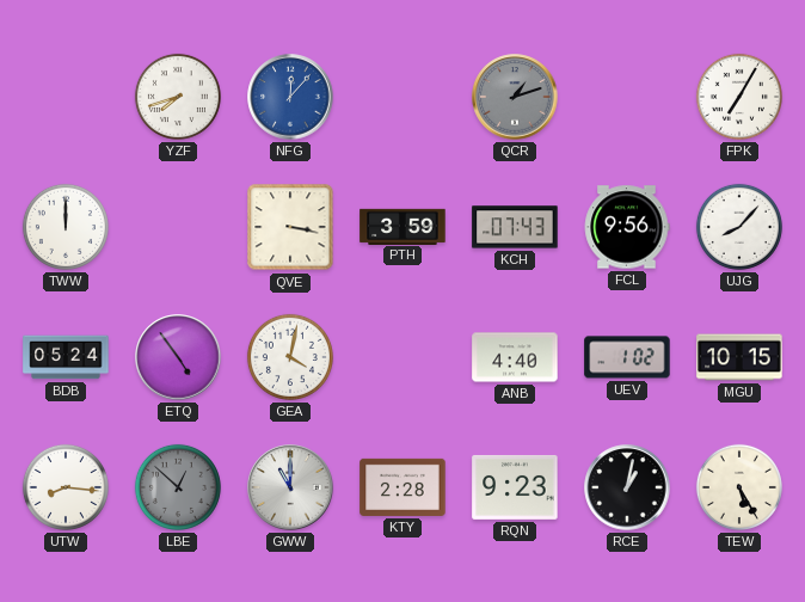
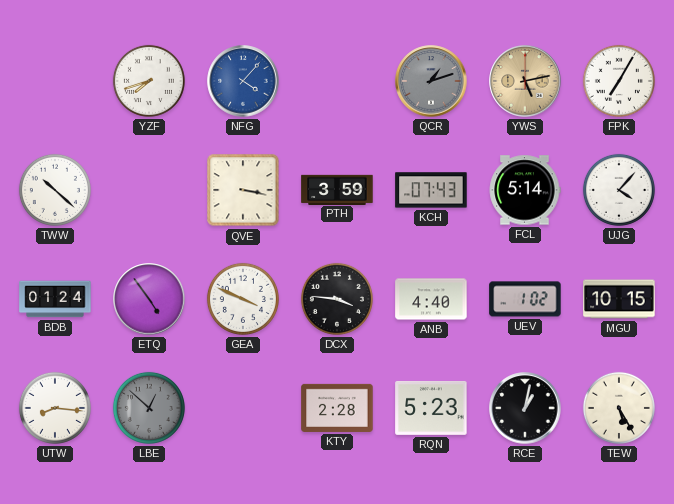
NFG: 12:07 -> 4:07 (243, 81)
YWS: none -> 5:13 (525, 81)
TWW: 12:00 -> 10:22 (55, 190)
FCL: 9:56 -> 5:14 (525, 190)
UJG: 8:07 -> 4:07 (619, 190)
BDB: 05:24 -> 01:24 (55, 299)
GEA: 4:02 -> 3:49 (243, 299)
DCX: none -> 3:46 (337, 299)
GWW: 11:00 -> none (290, 487)
RQN: 9:23 -> 5:23 (431, 408)
